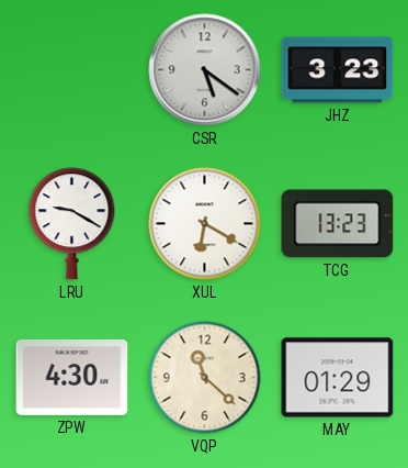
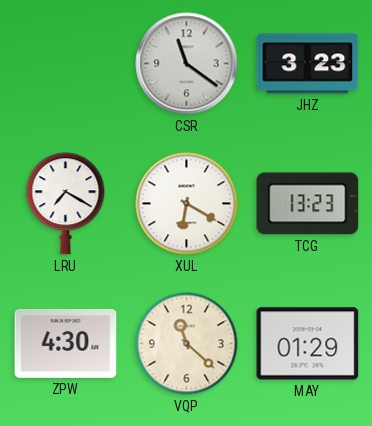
CSR: 5:21 -> 11:21 (187, 64)
LRU: 9:20 -> 7:20 (66, 204)
